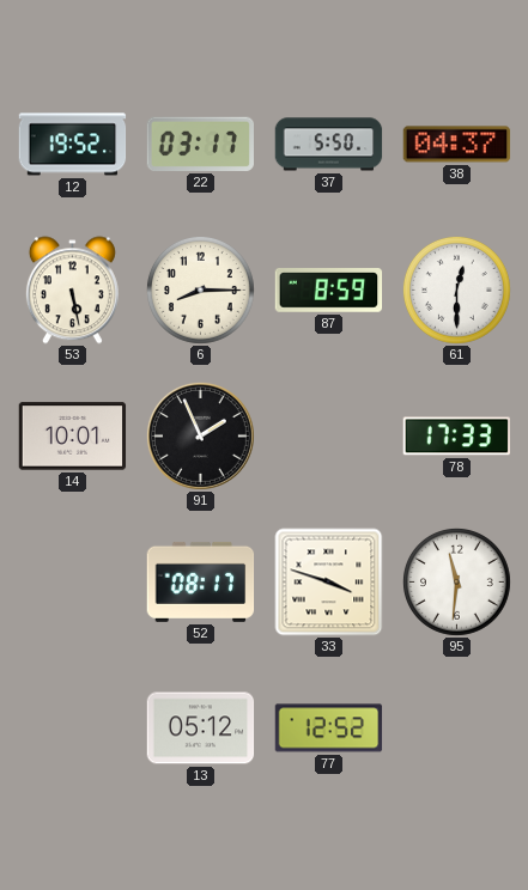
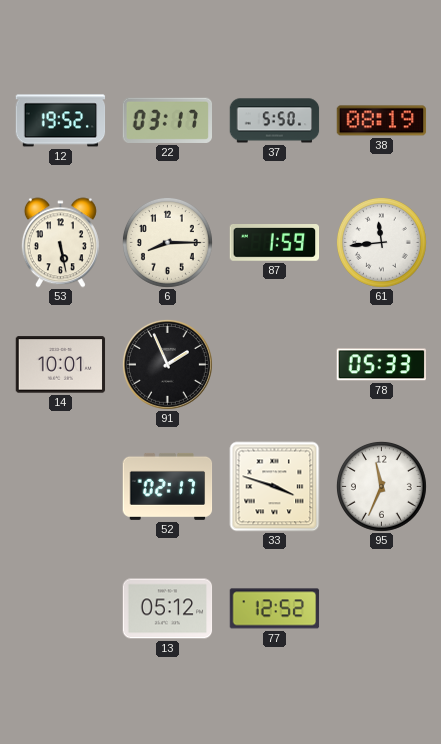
38: 04:37 -> 08:19 (382, 121)
87: 8:59 -> 1:59 (275, 243)
61: 12:30 -> 11:44 (381, 242)
78: 17:33 -> 05:33 (381, 365)
52: 08:17 -> 02:17 (168, 486)
95: 11:31 -> 11:34 (381, 486)
